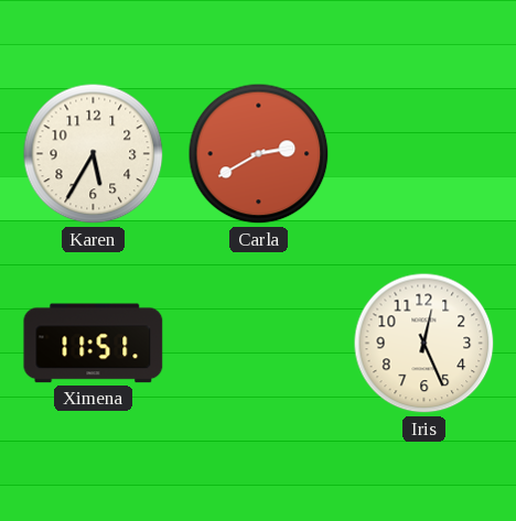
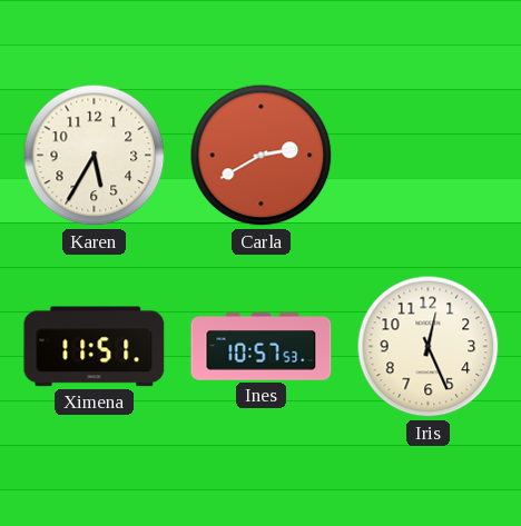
Ines: none -> 10:57 (262, 347)
